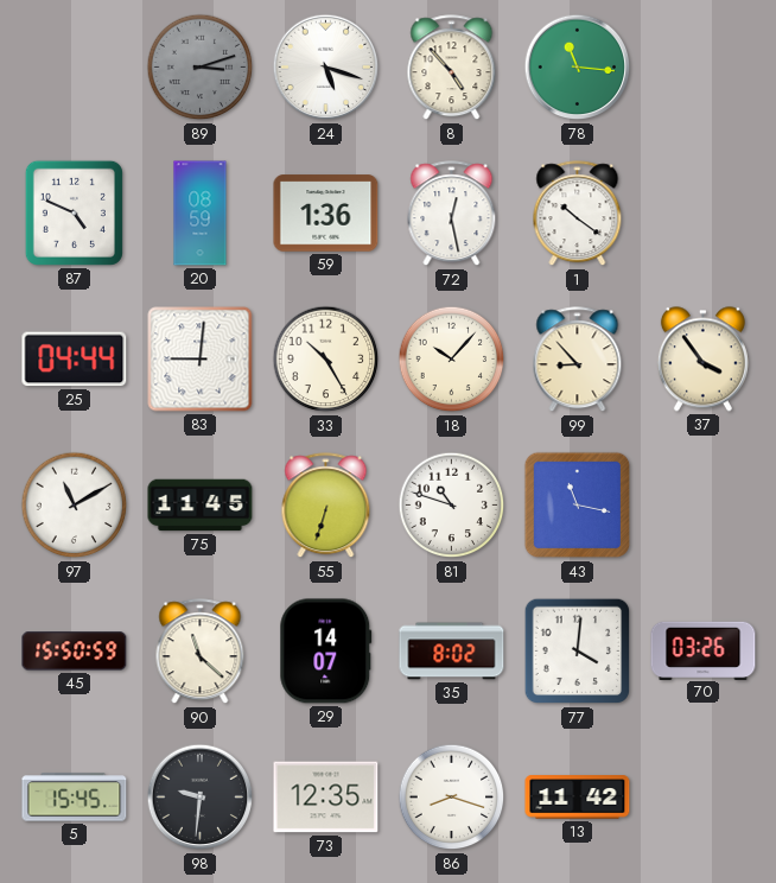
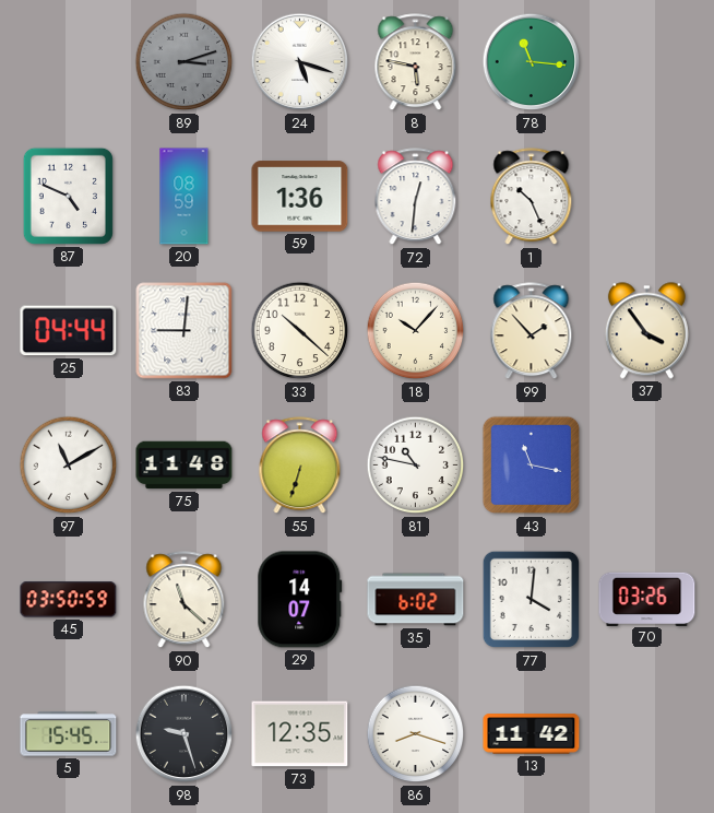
8: 4:53 -> 5:47 (416, 62)
72: 12:28 -> 12:31 (416, 197)
1: 10:21 -> 10:26 (532, 197)
33: 10:25 -> 10:22 (300, 331)
99: 8:53 -> 1:53 (532, 331)
75: 11:45 -> 11:48 (185, 466)
81: 10:48 -> 10:47 (416, 466)
45: 15:50 -> 03:50 (69, 600)
35: 8:02 -> 6:02 (416, 600)
98: 9:31 -> 9:27 (185, 734)
